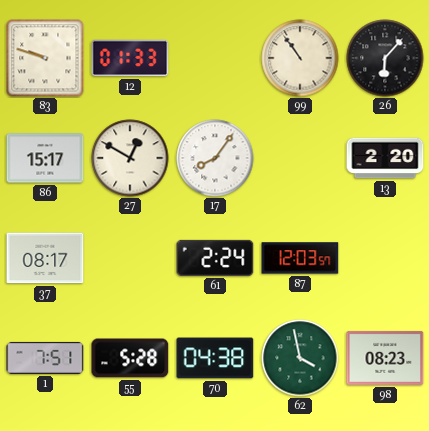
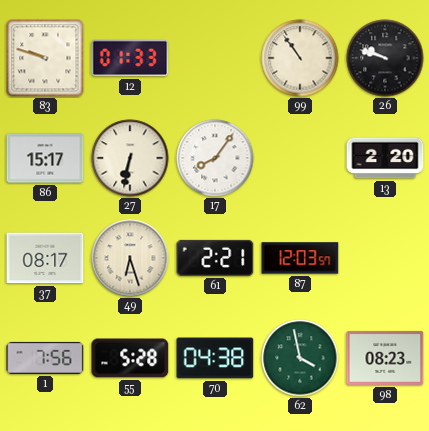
26: 6:07 -> 9:48 (385, 58)
27: 12:50 -> 6:32 (130, 158)
49: none -> 6:27 (130, 258)
61: 2:24 -> 2:21 (215, 258)
1: 7:51 -> 7:56 (45, 358)
